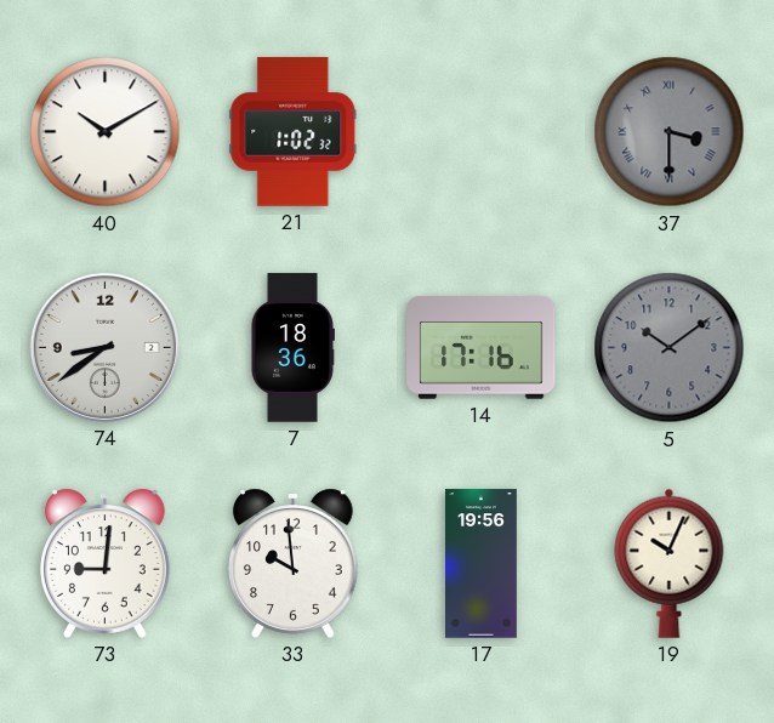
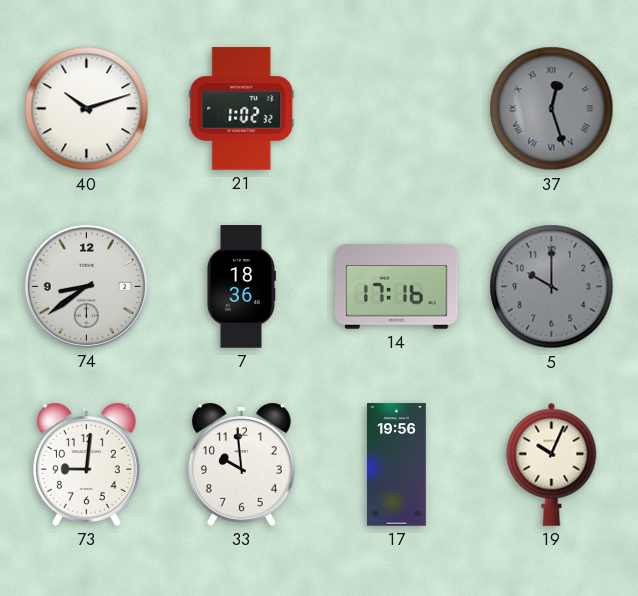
40: 10:10 -> 10:12 (87, 109)
37: 3:30 -> 12:27 (552, 109)
5: 10:09 -> 10:00 (552, 287)
